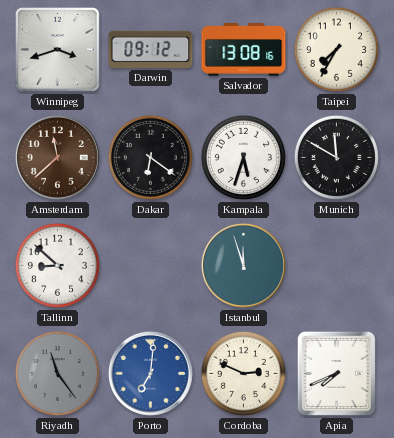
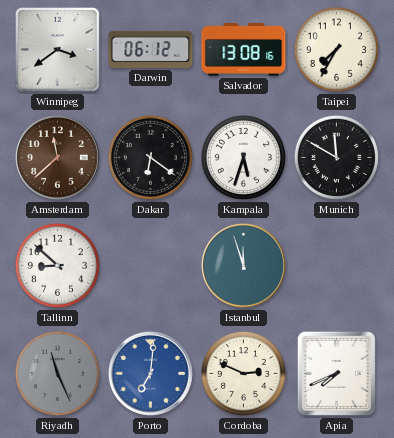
Winnipeg: 3:42 -> 3:39 (58, 50)
Darwin: 09:12 -> 06:12 (151, 49)
Riyadh: 11:24 -> 11:26 (57, 373)
